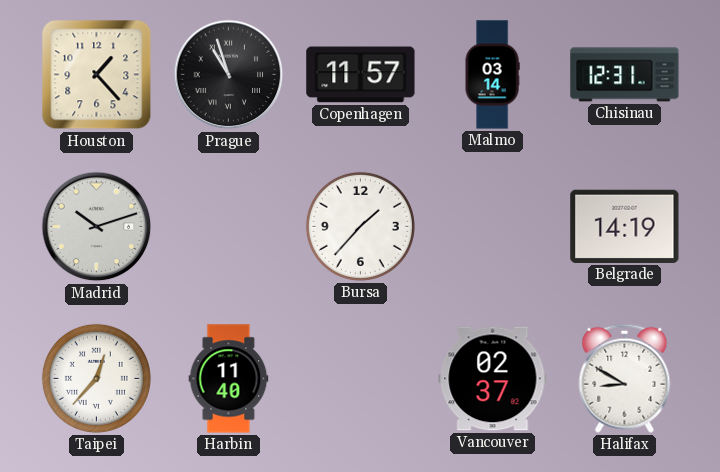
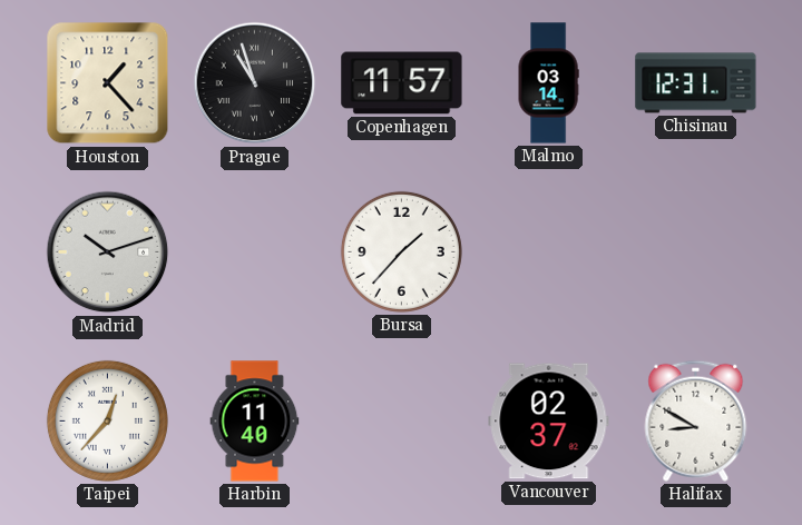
Belgrade: 14:19 -> none (625, 226)
